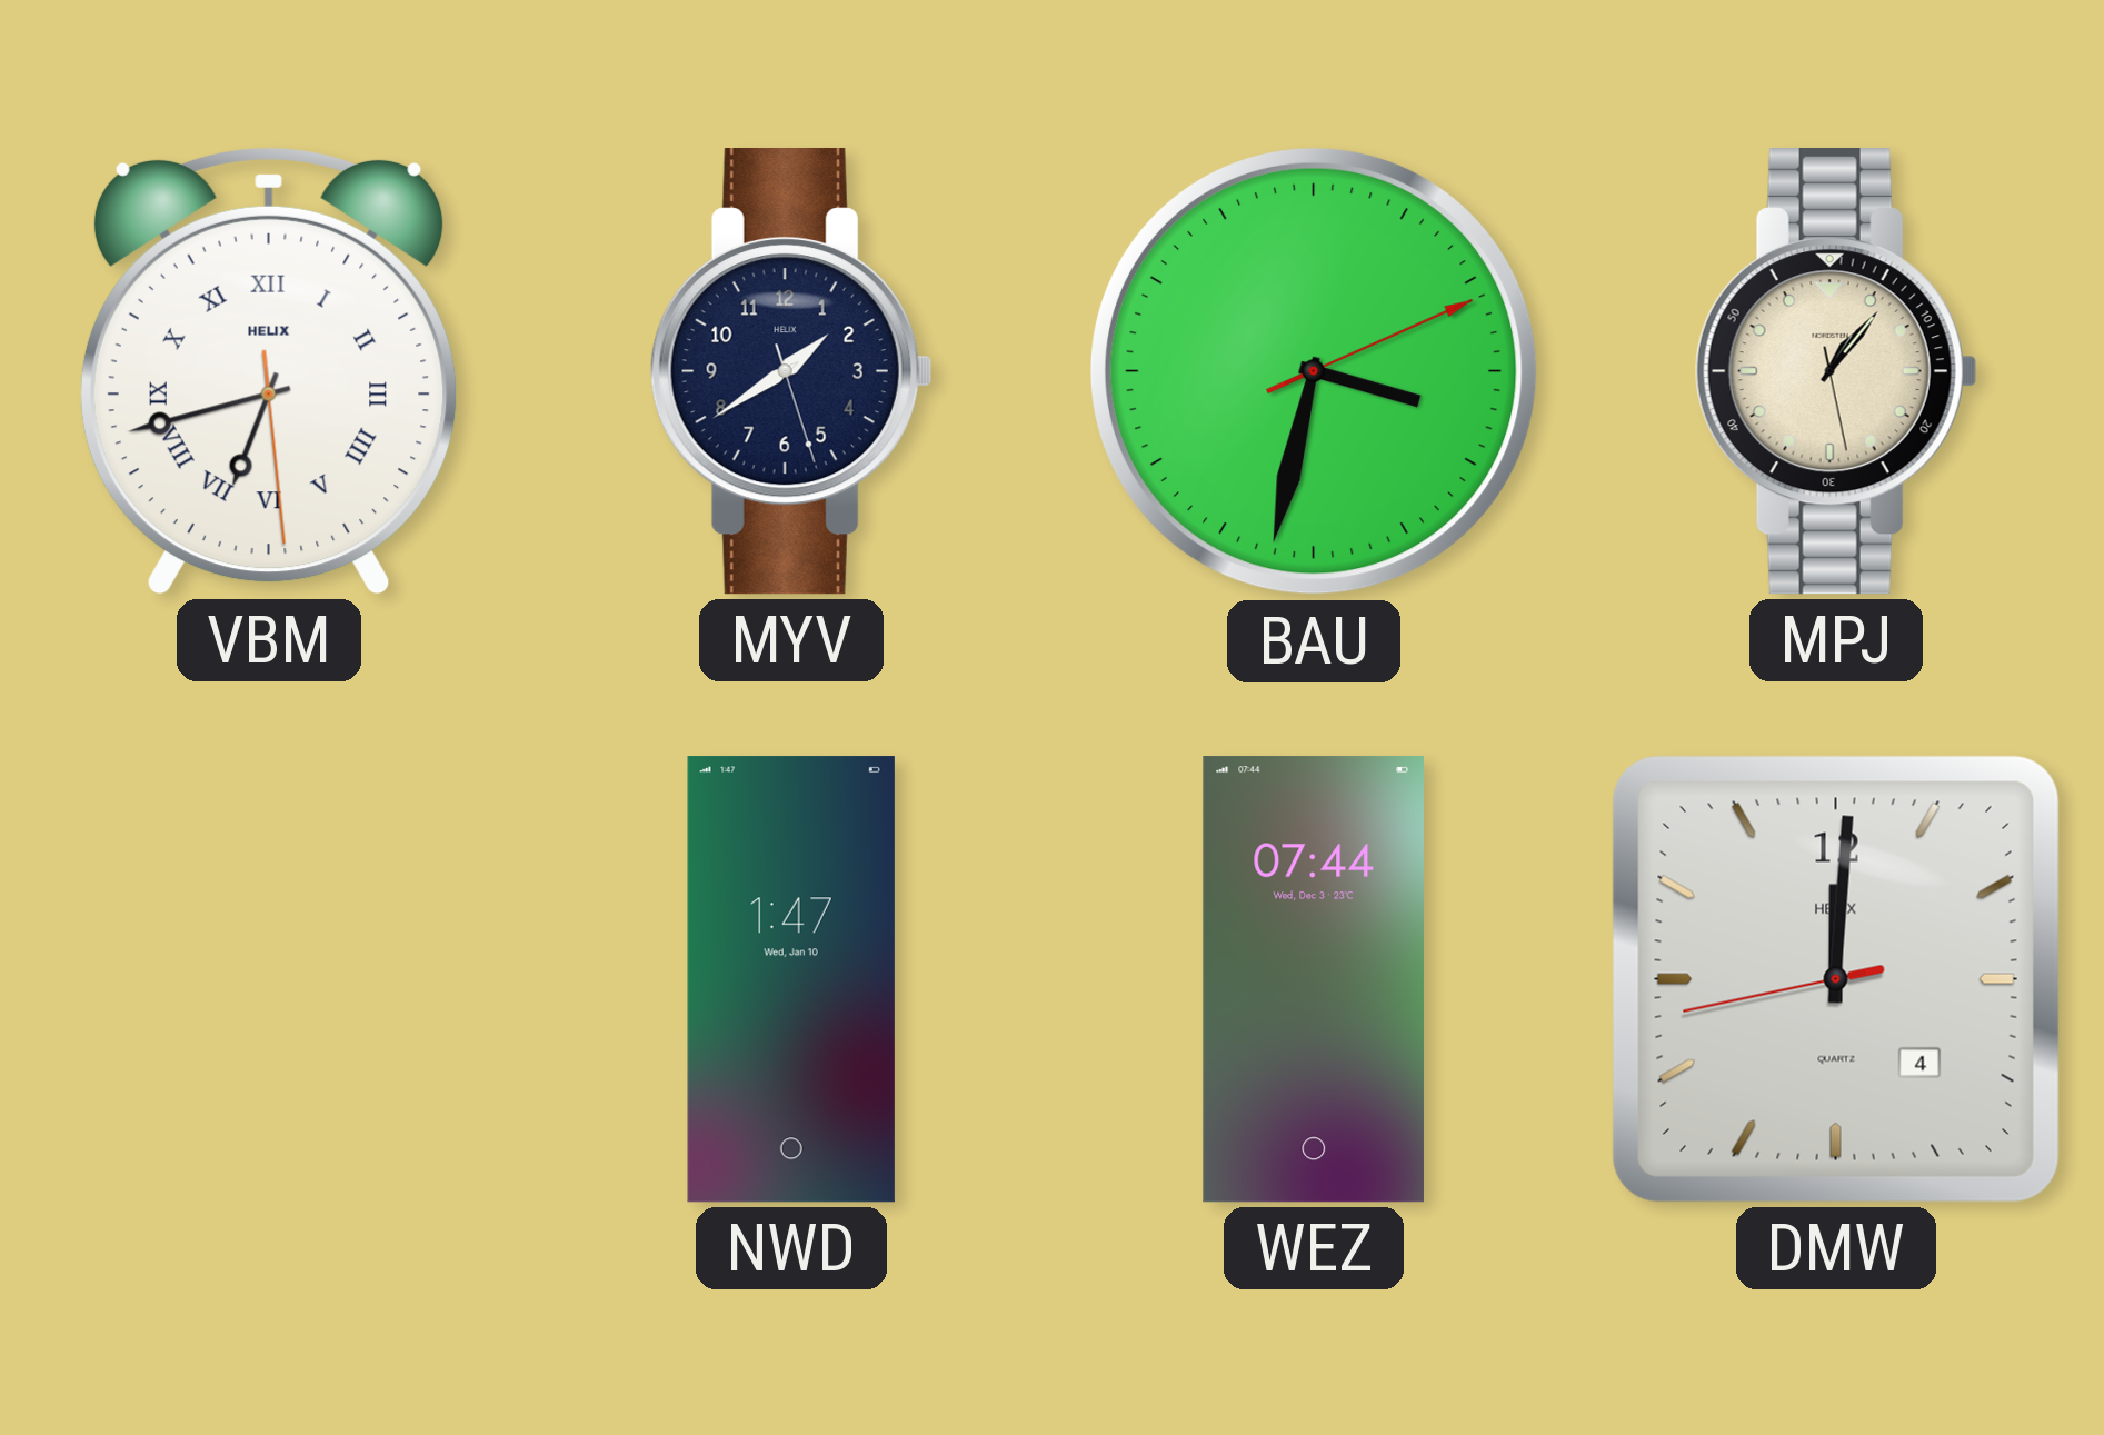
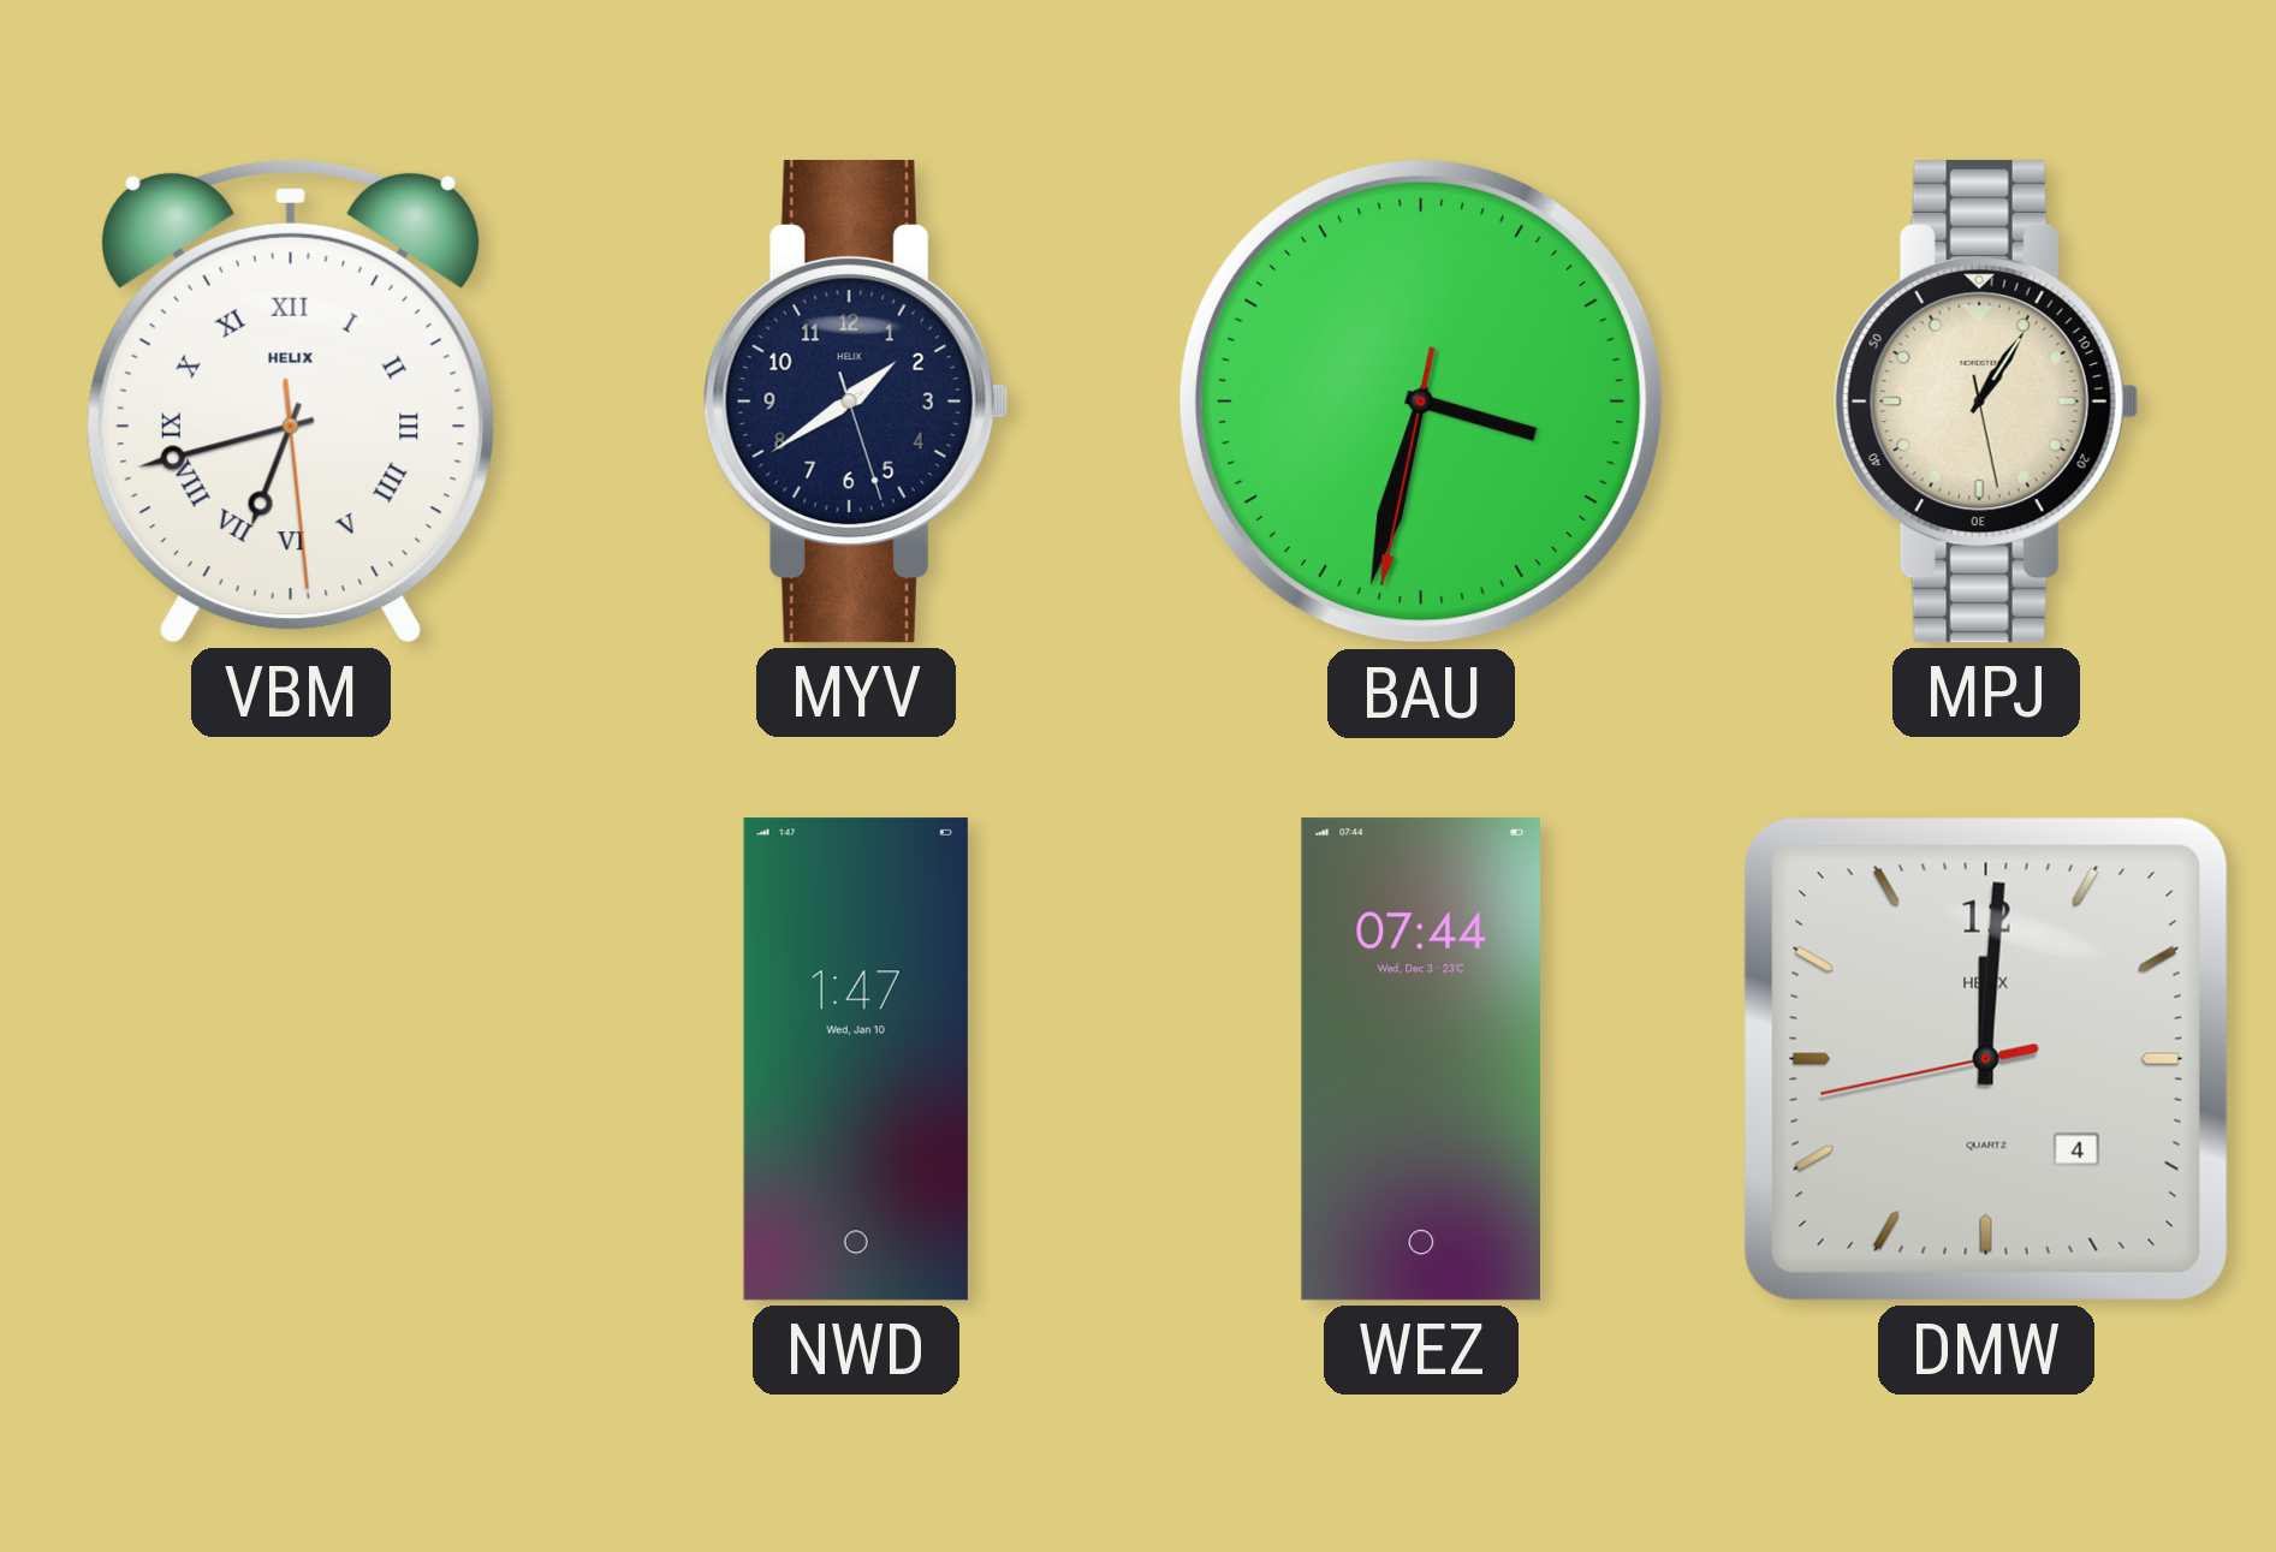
BAU: 3:32:11 -> 3:32:32 (1421, 402)
MPJ: 1:06 -> 1:05 (1986, 403)
